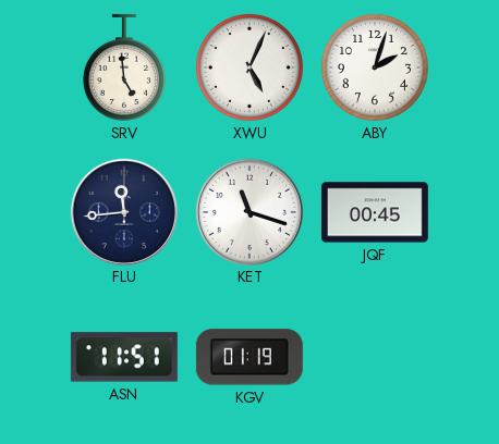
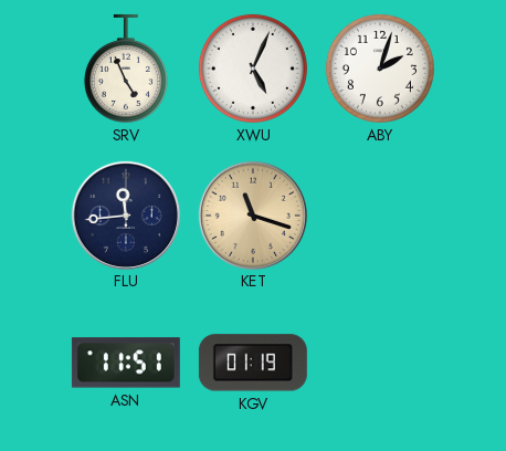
SRV: 4:59 -> 4:56 (126, 69)
KET dial: white -> champagne (252, 214)
JQF: 00:45 -> none (375, 212)
